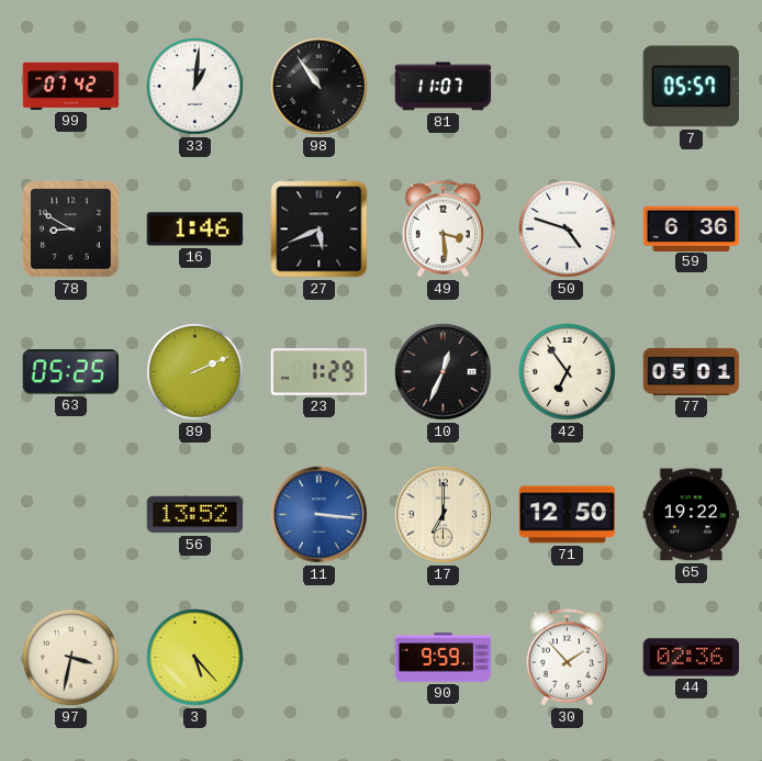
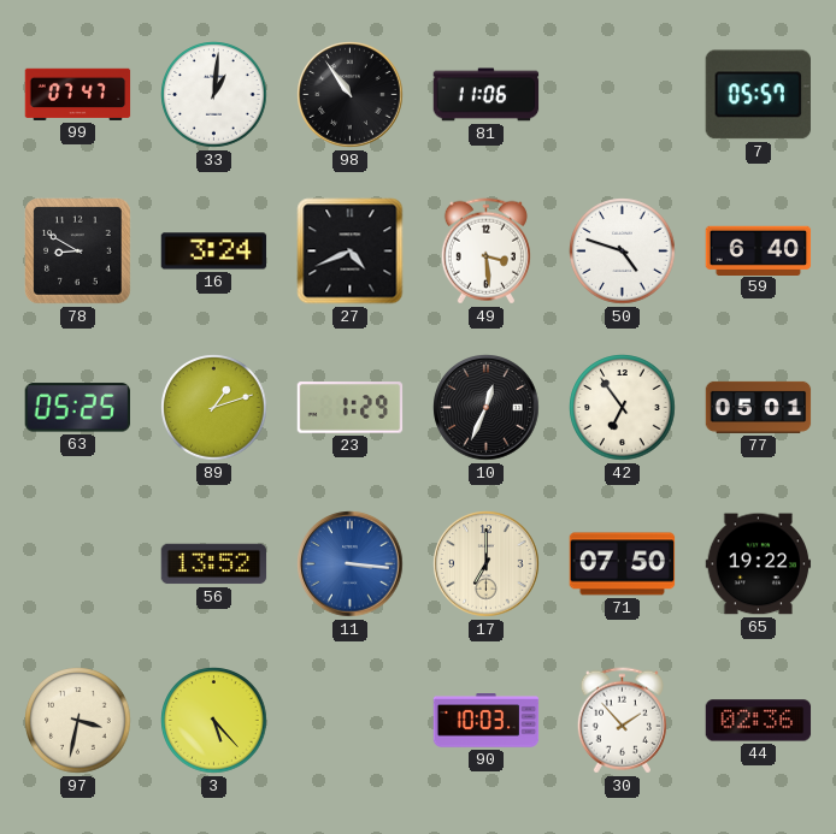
99: 07:42 -> 07:47 (78, 94)
81: 11:07 -> 11:06 (487, 95)
16: 1:46 -> 3:24 (214, 252)
27: 5:41 -> 4:41 (351, 252)
59: 6:36 -> 6:40 (759, 250)
89: 2:11 -> 1:12 (214, 408)
71: 12:50 -> 07:50 (623, 564)
90: 9:59 -> 10:03 (487, 721)
